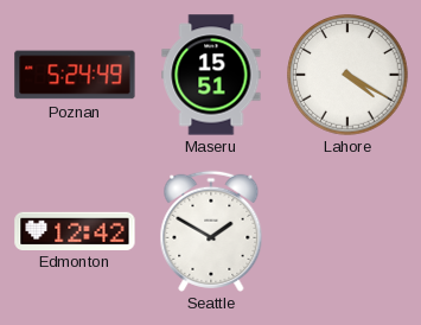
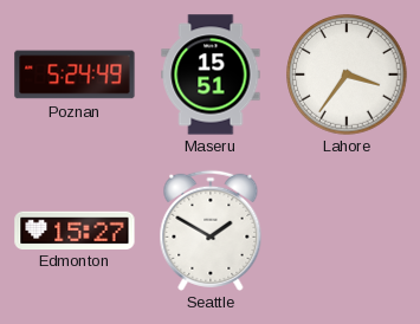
Lahore: 4:20 -> 3:36 (347, 74)
Edmonton: 12:42 -> 15:27 (75, 229)
